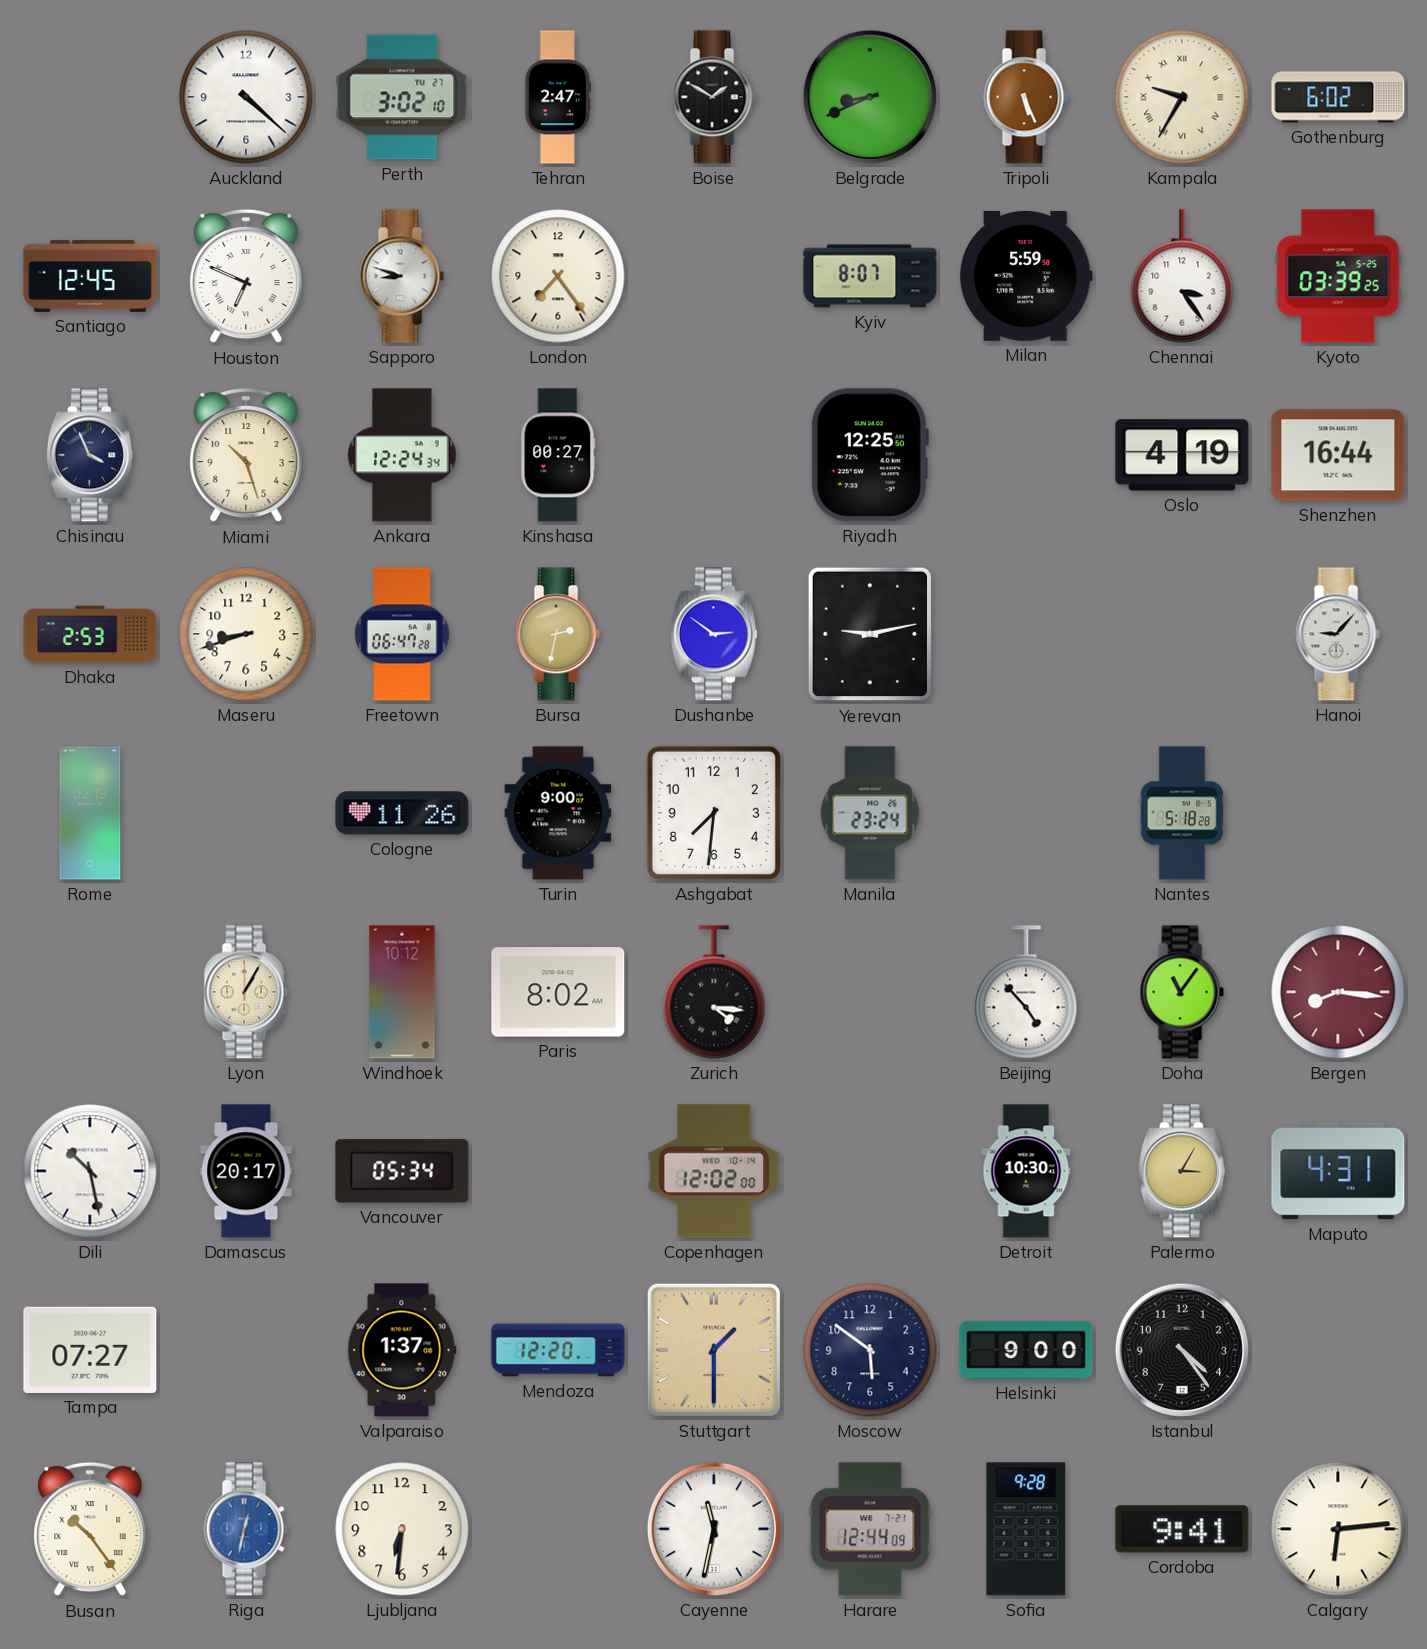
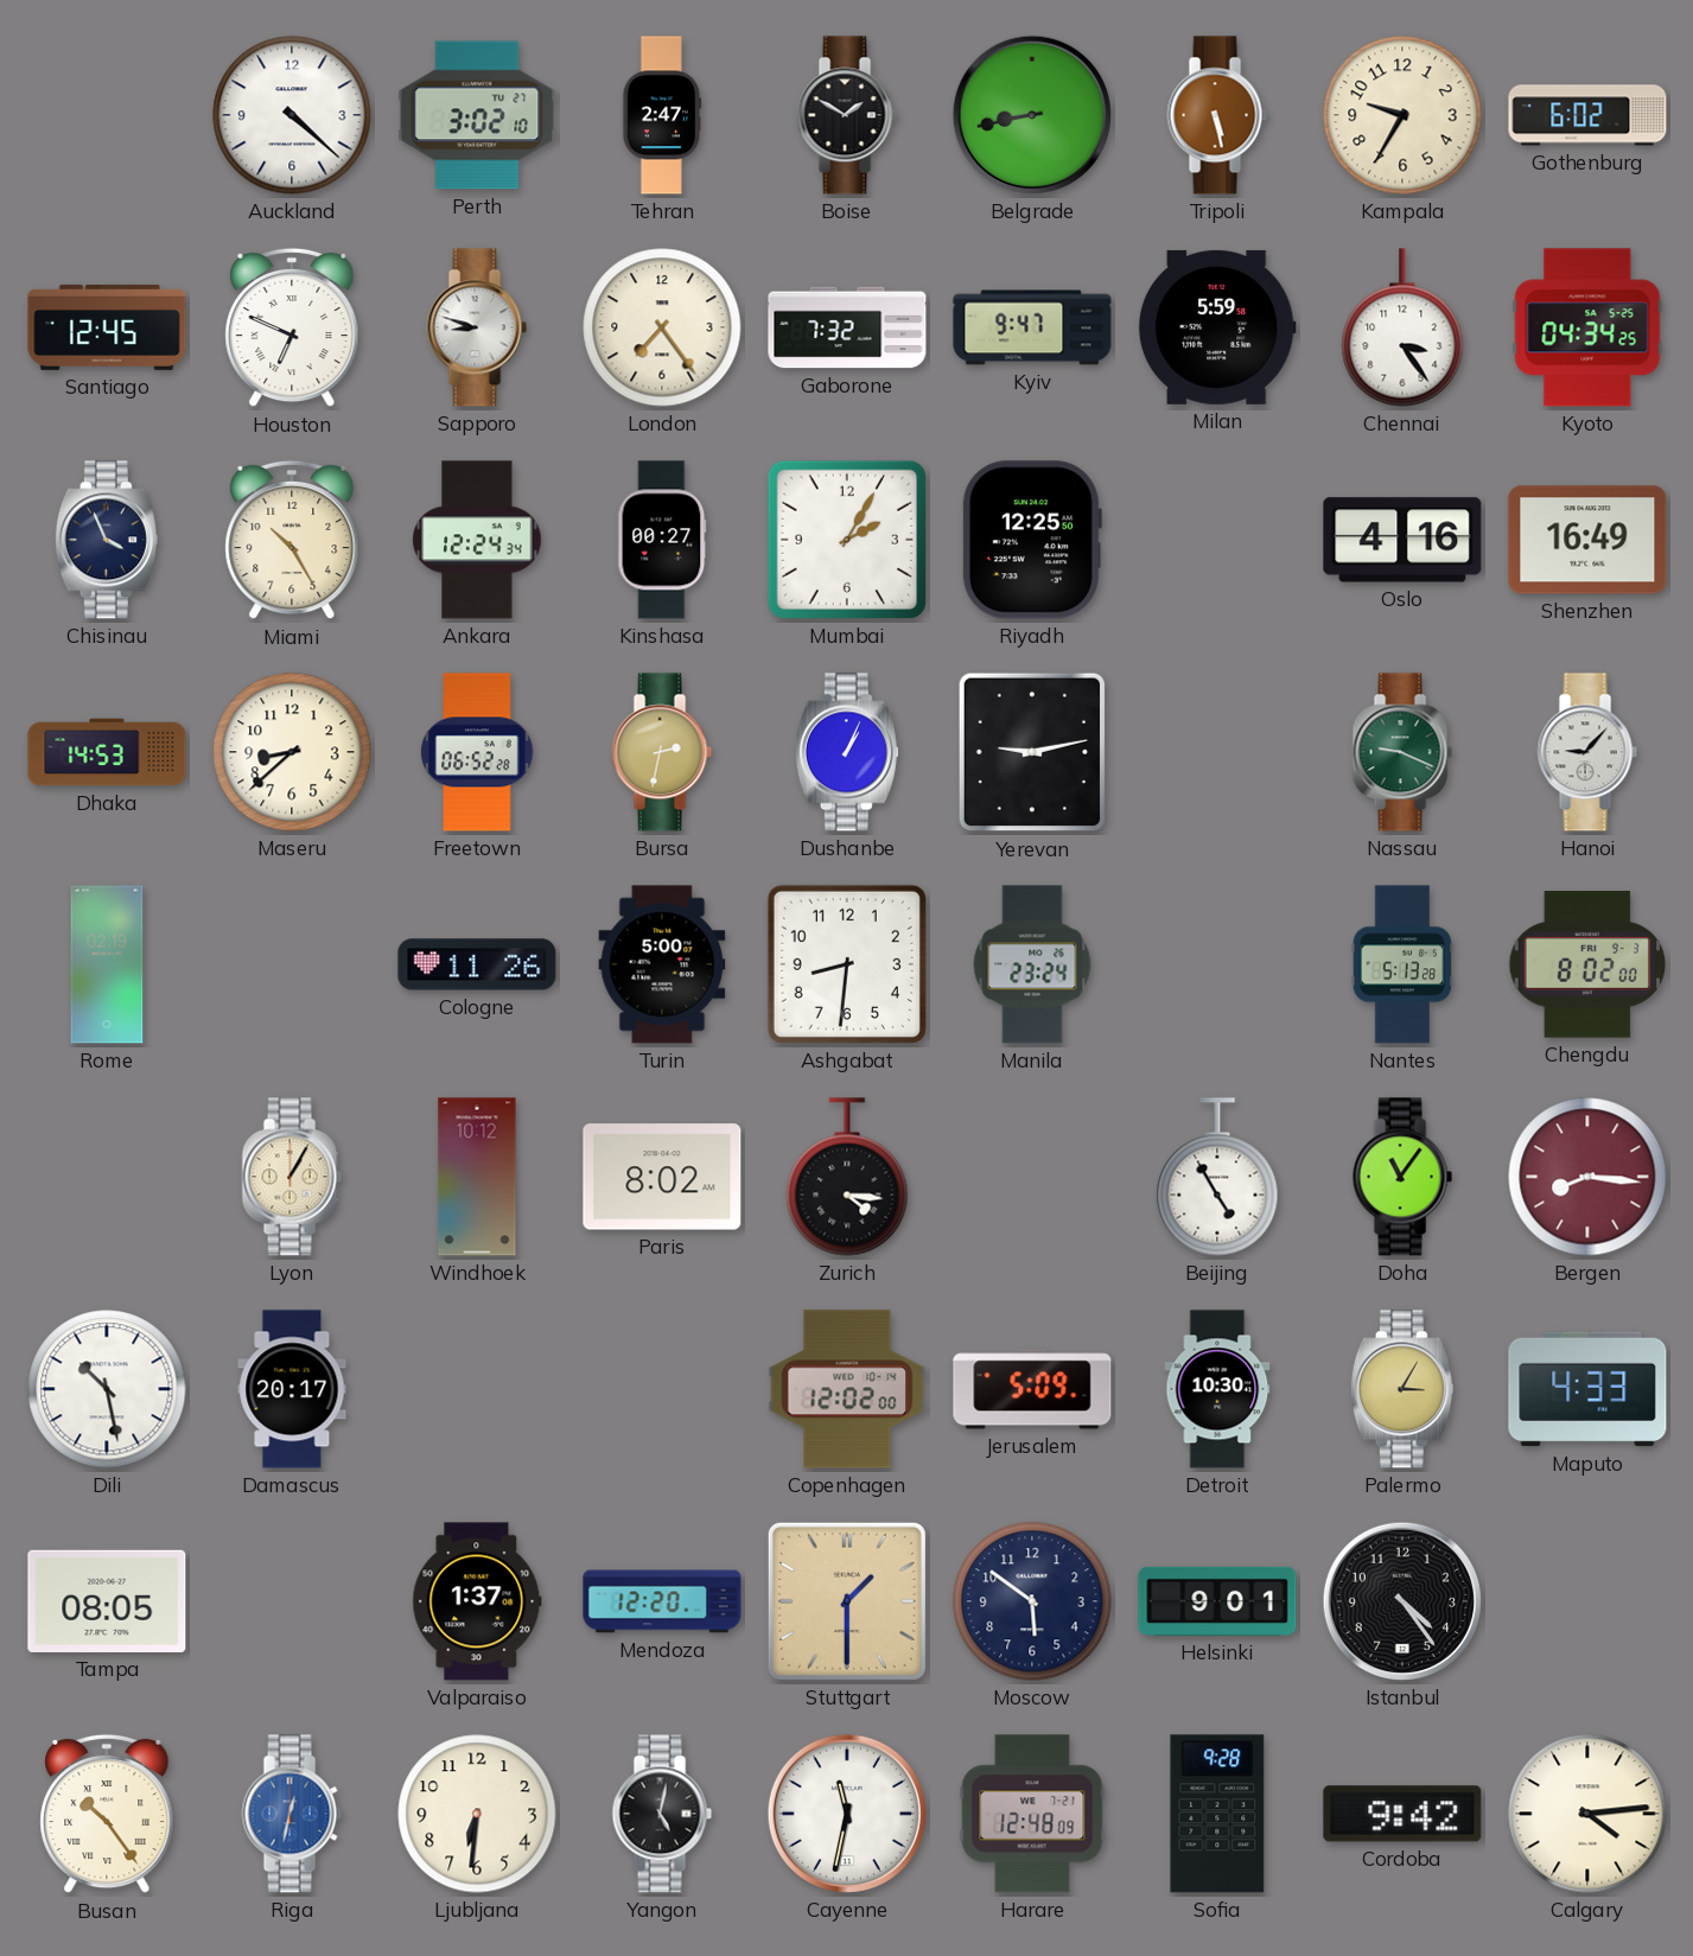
Belgrade: 8:41 -> 8:43 (1032, 115)
Tripoli: 5:26 -> 5:28 (1217, 115)
Kampala numerals: Roman -> Arabic (1402, 115)
Gaborone: none -> 7:32 (847, 327)
Kyiv: 8:07 -> 9:47 (1032, 327)
Kyoto: 03:39 -> 04:34 (1587, 327)
Miami: 10:27 -> 10:25 (292, 540)
Mumbai: none -> 2:05 (847, 540)
Oslo: 4:19 -> 4:16 (1402, 540)
Shenzhen: 16:44 -> 16:49 (1587, 540)
Dhaka: 2:53 -> 14:53 (107, 752)
Maseru: 8:42 -> 8:38 (292, 752)
Freetown: 06:47 -> 06:52 (477, 752)
Dushanbe: 2:51 -> 1:04 (847, 752)
Nassau: none -> 9:19 (1402, 752)
Turin: 9:00 -> 5:00 (662, 964)
Ashgabat: 7:31 -> 8:31 (847, 964)
Nantes: 5:18 -> 5:13 (1402, 964)
Chengdu: none -> 8:02 (1586, 964)
Beijing: 4:53 -> 4:55 (1217, 1177)
Vancouver: 05:34 -> none (402, 1171)
Jerusalem: none -> 5:09 (1032, 1389)
Maputo: 4:31 -> 4:33 (1587, 1389)
Tampa: 07:27 -> 08:05 (107, 1601)
Helsinki: 9:00 -> 9:01 (1217, 1601)
Yangon: none -> 5:02 (662, 1814)
Harare: 12:44 -> 12:48 (1032, 1814)
Cordoba: 9:41 -> 9:42 (1402, 1814)
Calgary: 6:14 -> 4:14 (1587, 1814)
